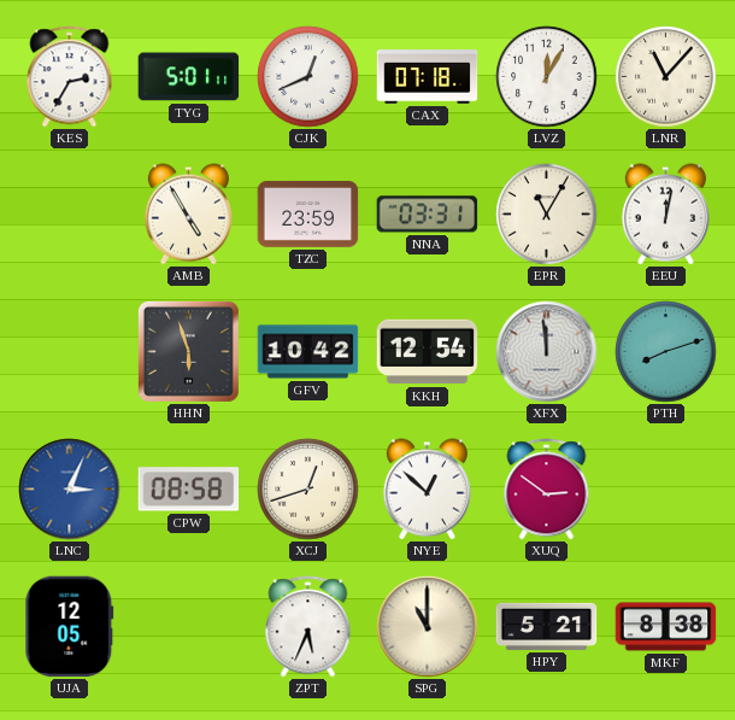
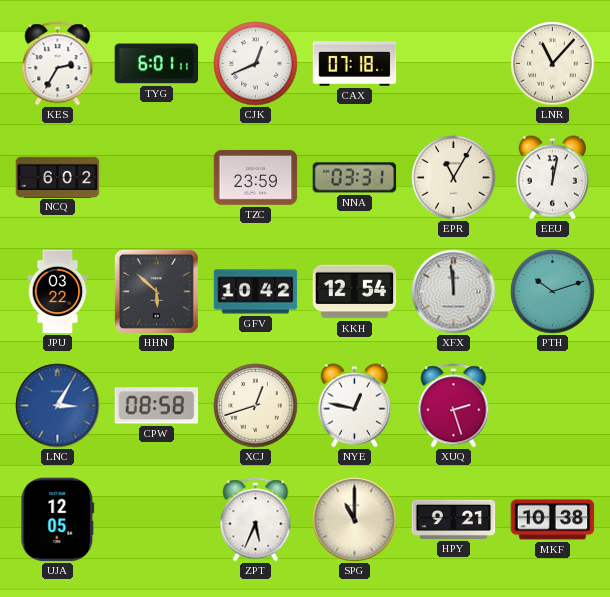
TYG: 5:01 -> 6:01 (157, 64)
LVZ: 12:05 -> none (547, 77)
NCQ: none -> 6:02 (58, 177)
AMB: 4:55 -> none (188, 215)
JPU: none -> 03:22 (58, 292)
HHN: 5:57 -> 5:52 (156, 291)
PTH: 8:12 -> 10:12 (553, 292)
LNC: 3:04 -> 3:05 (58, 406)
NYE: 12:52 -> 12:47 (354, 406)
XUQ: 2:51 -> 2:27 (454, 406)
HPY: 5:21 -> 9:21 (454, 519)
MKF: 8:38 -> 10:38 (553, 520)
